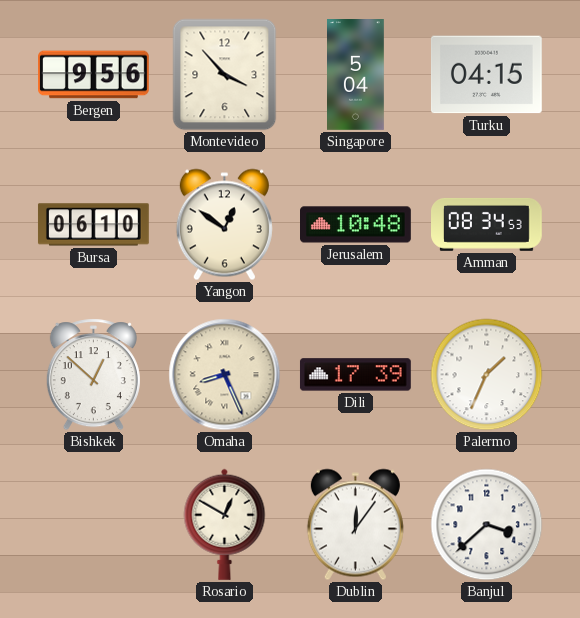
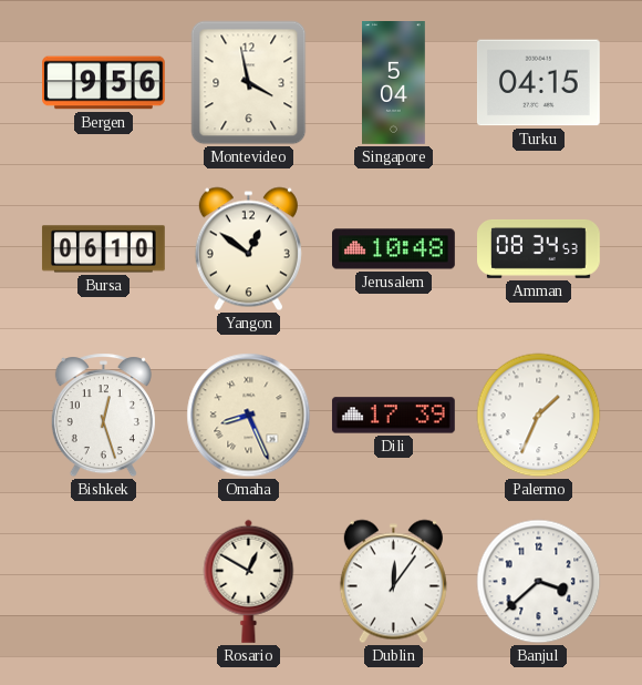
Montevideo: 3:53 -> 3:58 (249, 83)
Bishkek: 12:52 -> 12:27 (103, 416)
